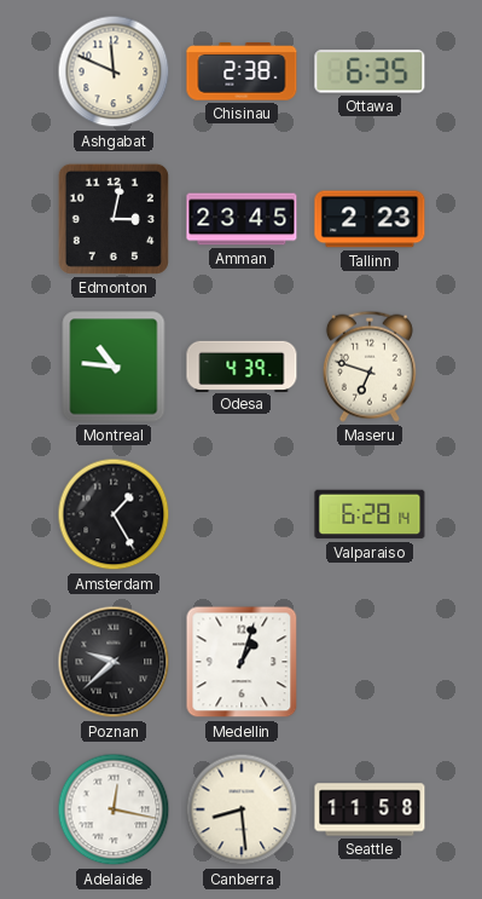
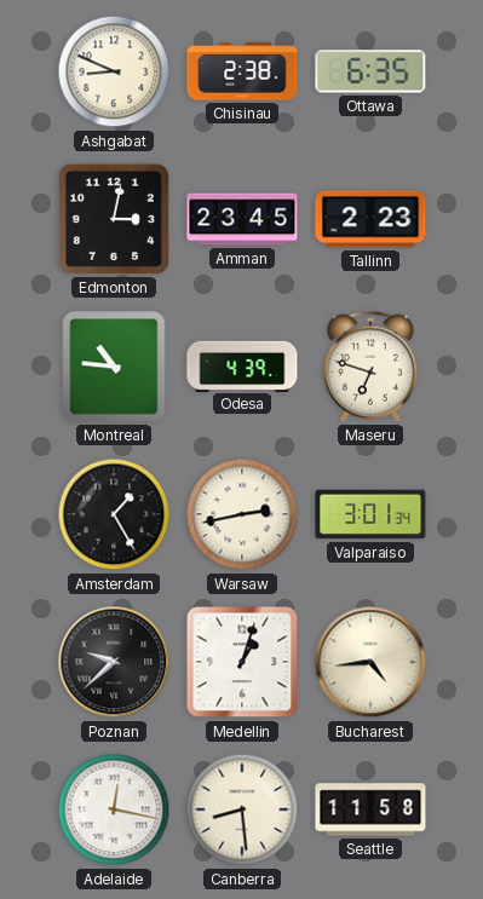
Ashgabat: 11:49 -> 8:49 (114, 71)
Warsaw: none -> 2:43 (242, 514)
Valparaiso: 6:28 -> 3:01 (370, 514)
Bucharest: none -> 4:44 (370, 662)
